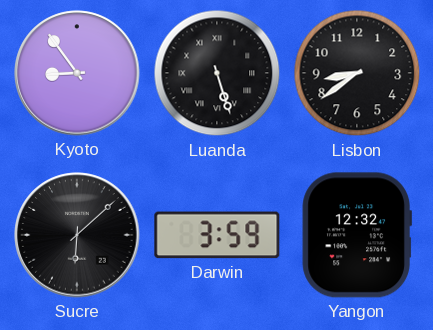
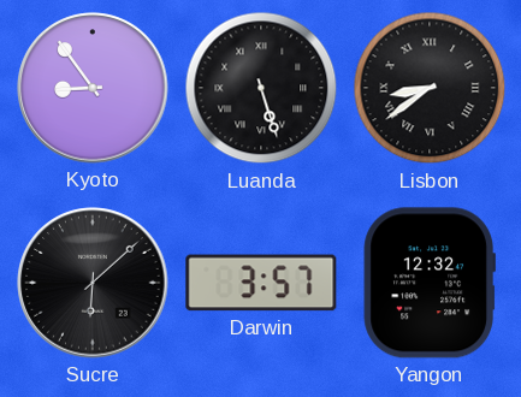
Lisbon numerals: Arabic -> Roman (430, 88)
Darwin: 3:59 -> 3:57 (261, 283)
